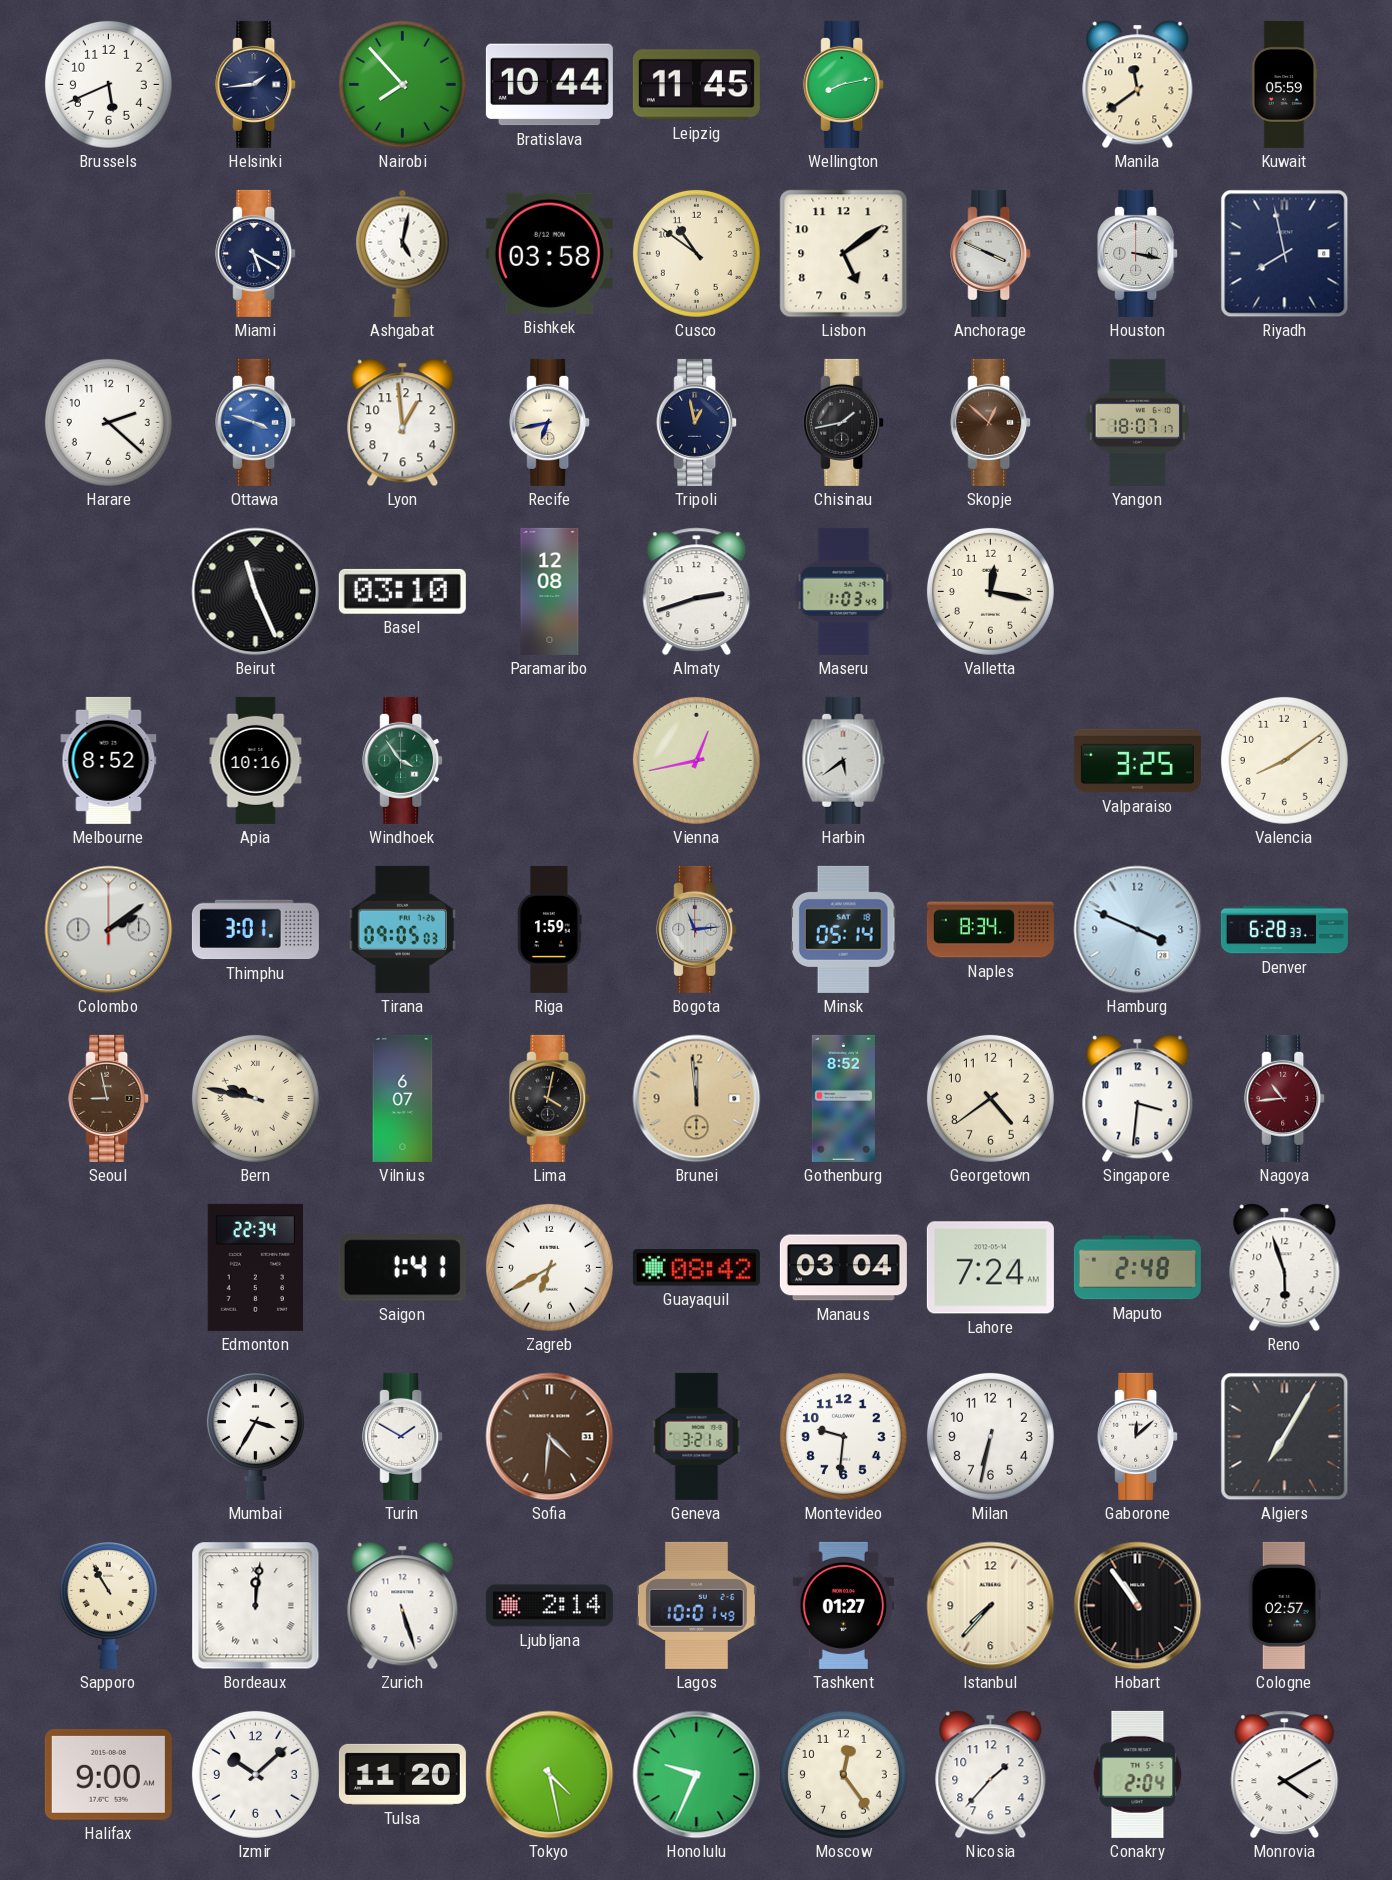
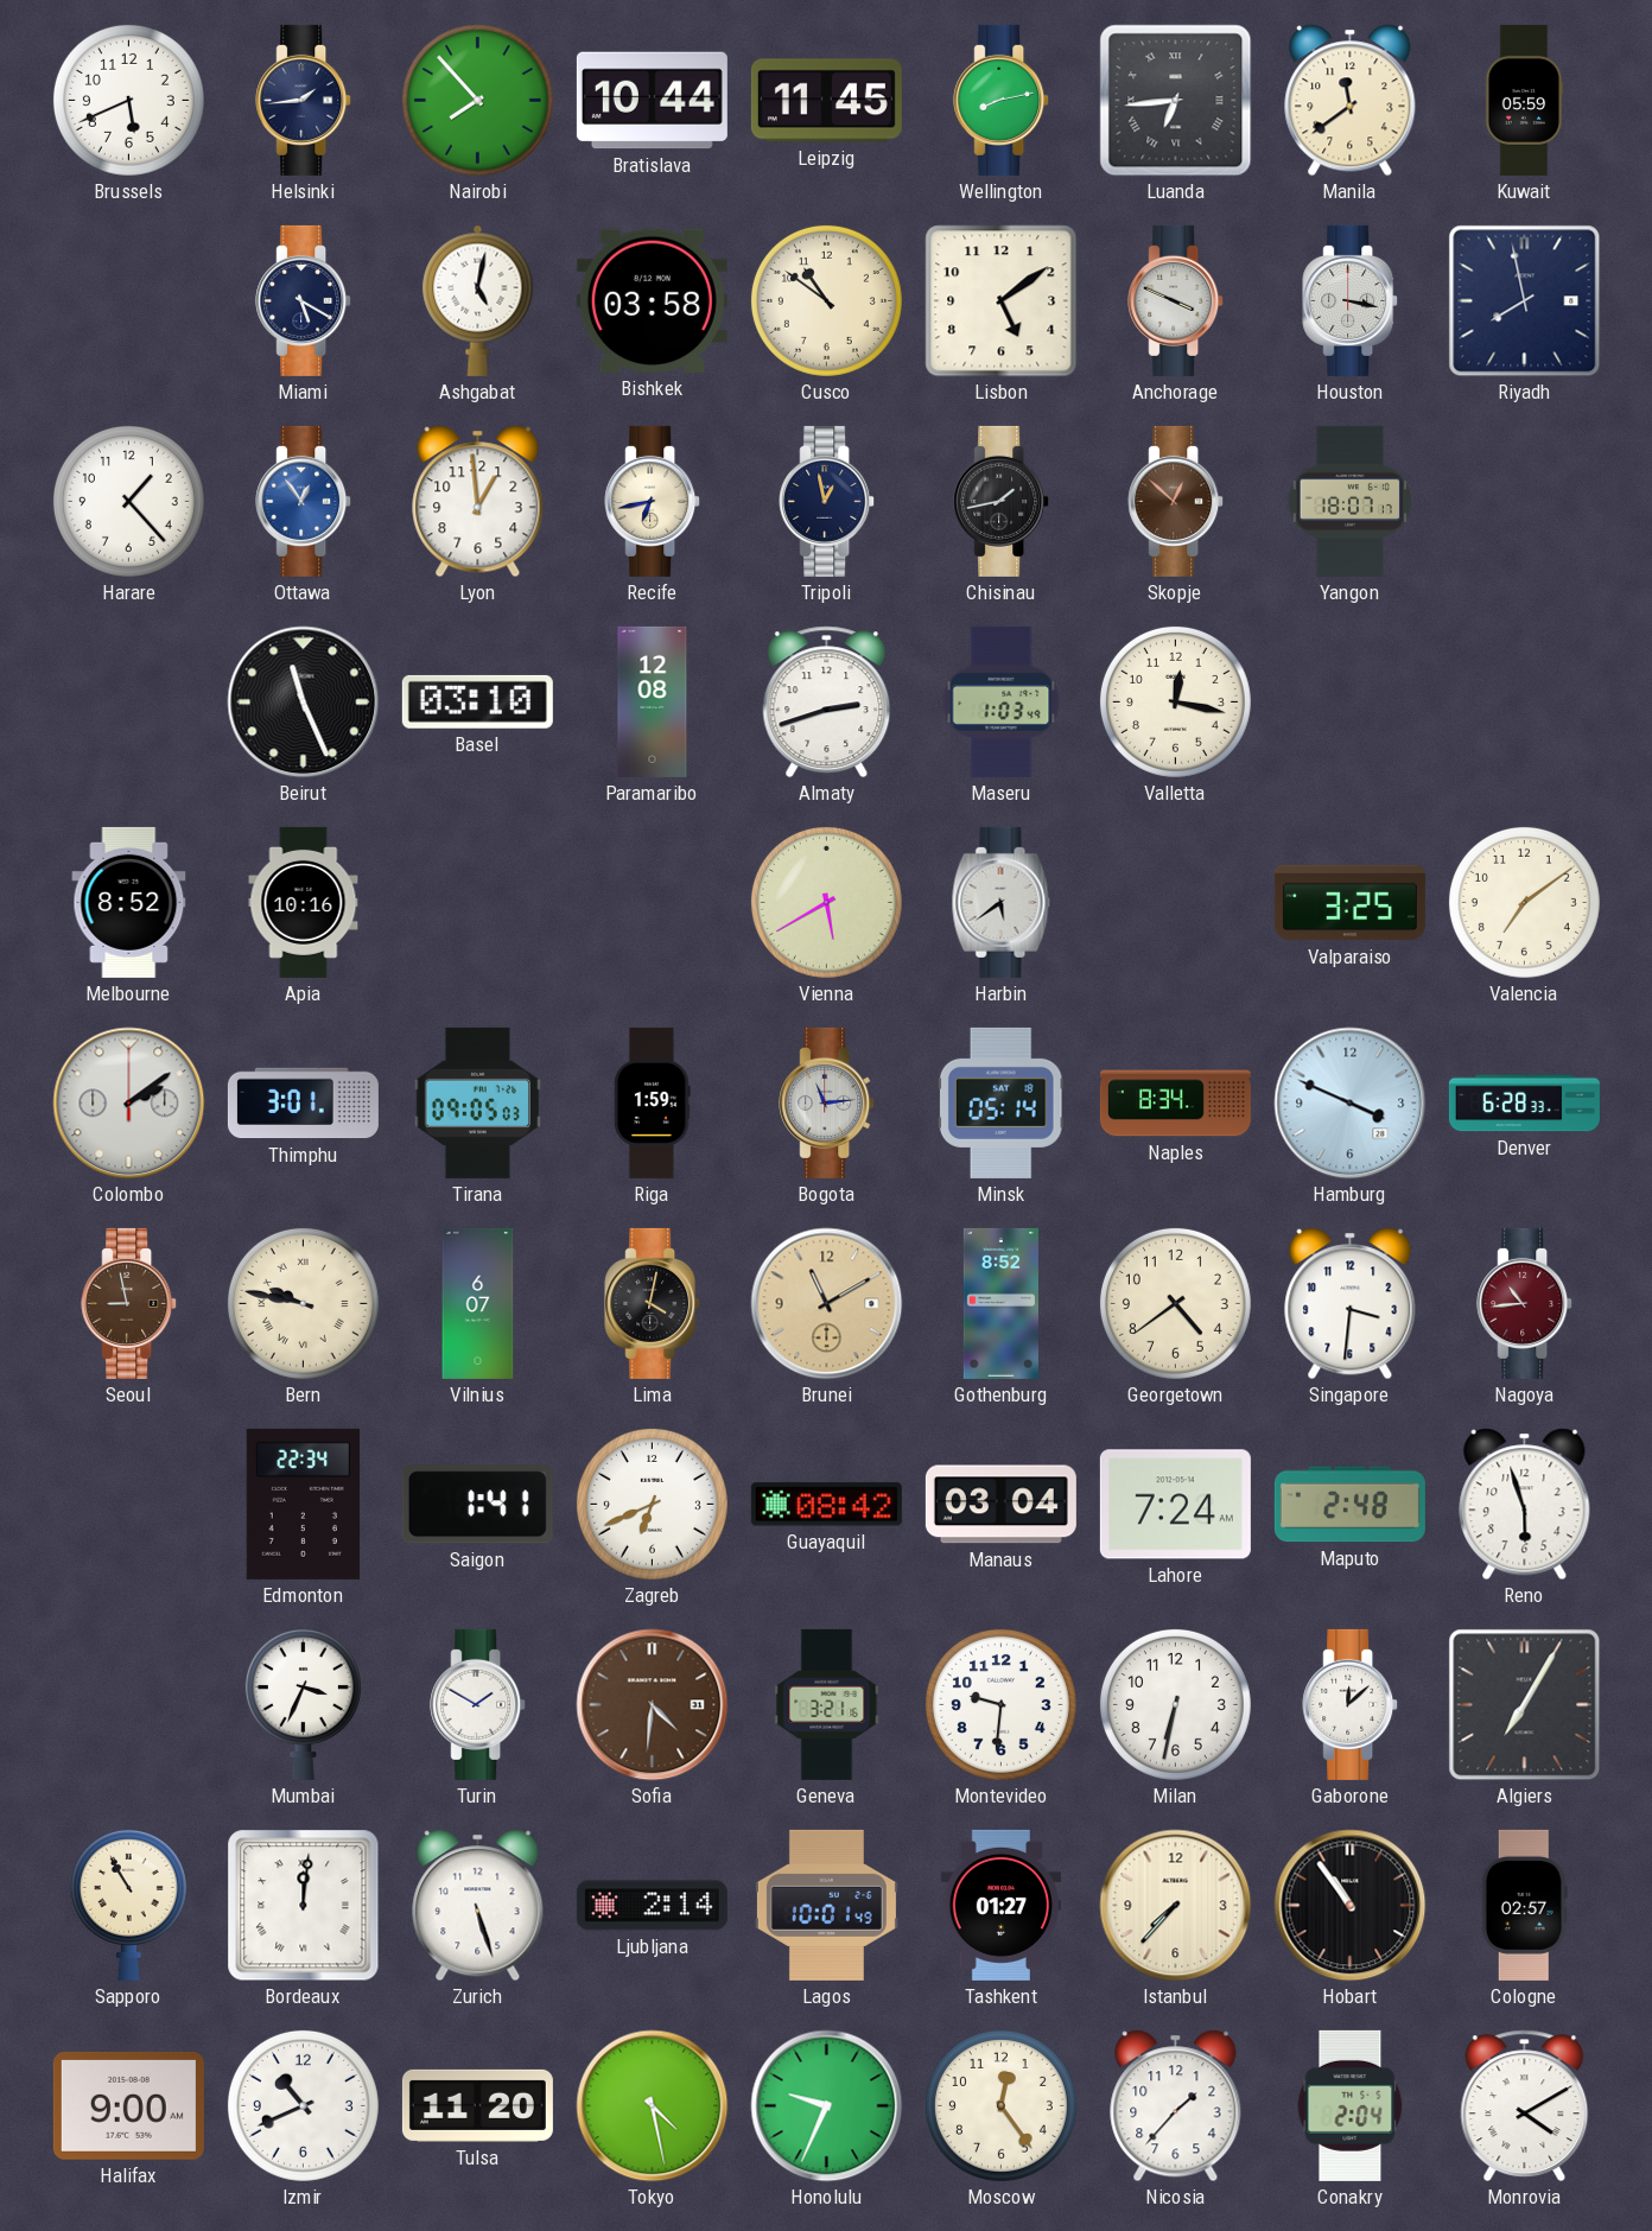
Luanda: none -> 6:44 (1176, 101)
Harare: 2:22 -> 1:23 (128, 501)
Ottawa: 3:48 -> 12:54 (304, 501)
Windhoek: 3:54 -> none (403, 760)
Vienna: 12:43 -> 5:40 (826, 902)
Valencia: 8:09 -> 7:09 (1524, 902)
Brunei: 11:59 -> 11:10 (827, 1304)
Zagreb: 6:40 -> 6:41 (652, 1504)
Mumbai: 3:35 -> 3:34 (303, 1704)
Izmir: 10:08 -> 10:41 (303, 2105)
